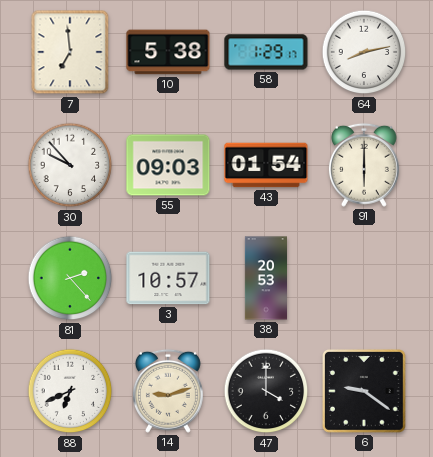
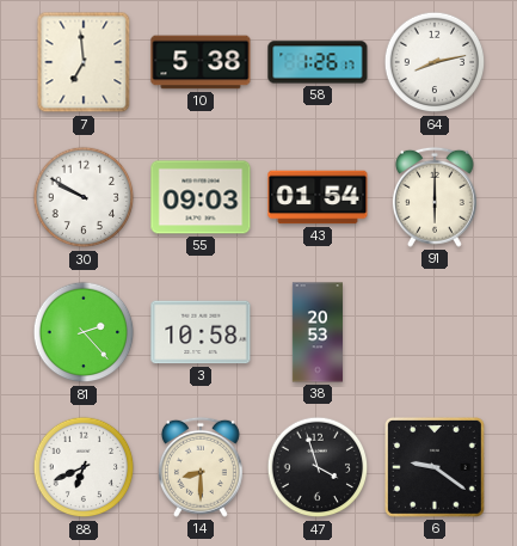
58: 1:29 -> 1:26 (318, 62)
30: 9:53 -> 9:50 (84, 197)
3: 10:57 -> 10:58 (201, 332)
14: 9:12 -> 8:30 (201, 467)
47: 4:00 -> 3:57 (318, 467)
